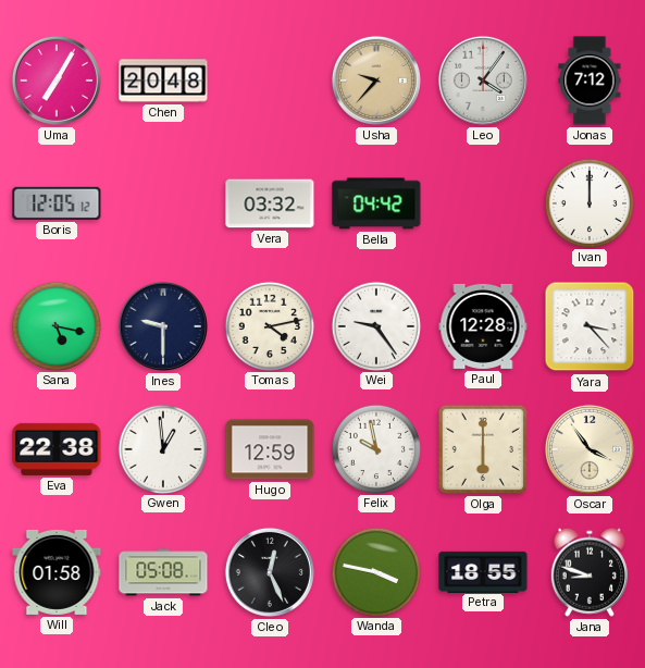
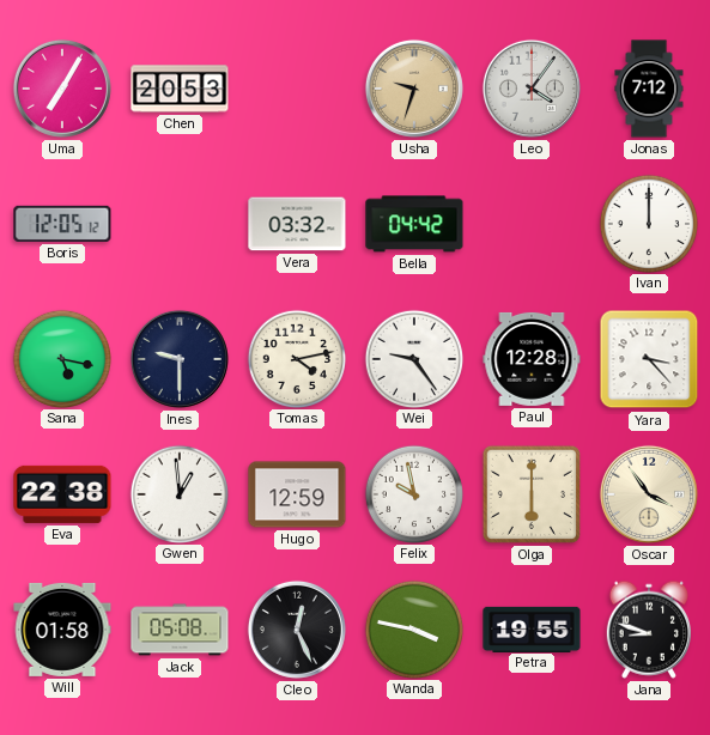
Chen: 20:48 -> 20:53 (180, 89)
Usha: 9:37 -> 9:33 (414, 89)
Petra: 18:55 -> 19:55 (532, 628)
